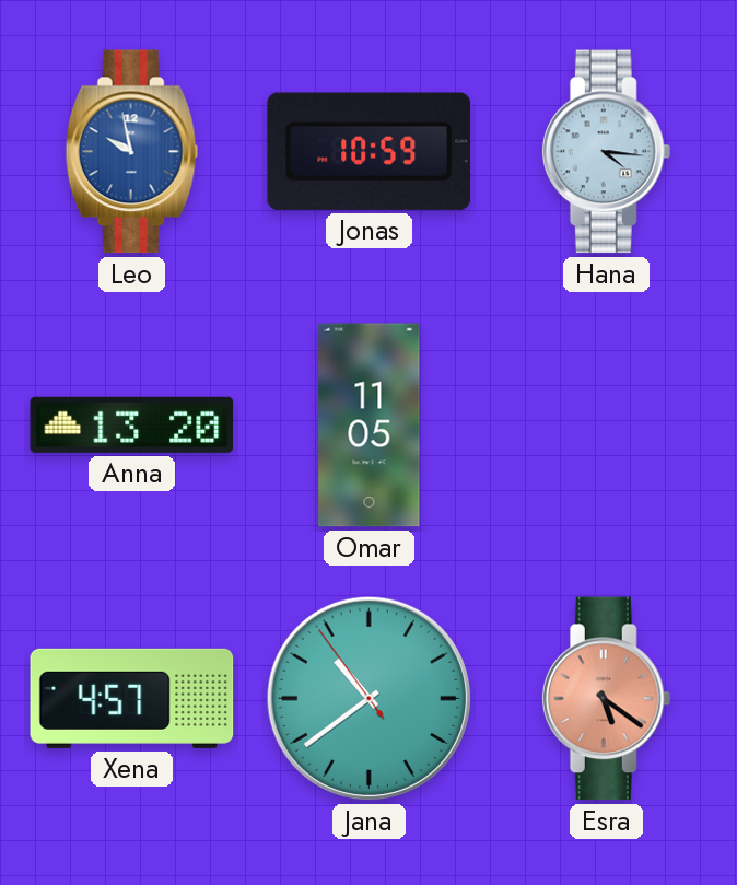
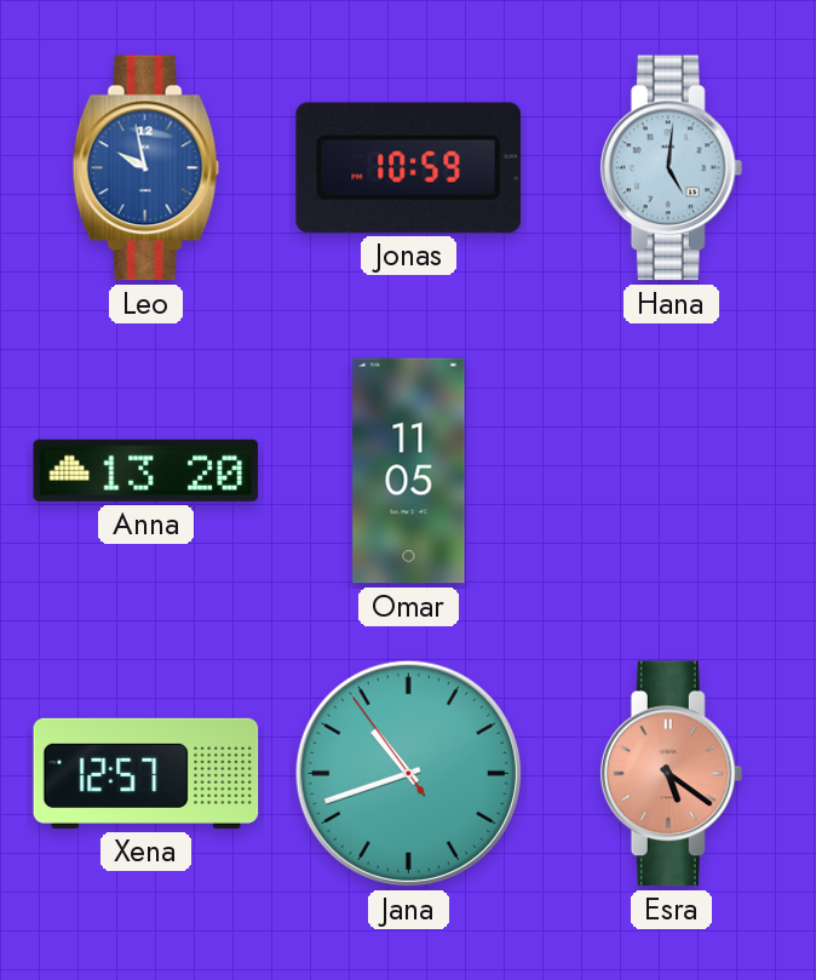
Hana: 4:16 -> 5:01 (672, 168)
Xena: 4:57 -> 12:57 (146, 773)
Jana: 10:38 -> 10:41 (408, 773)
